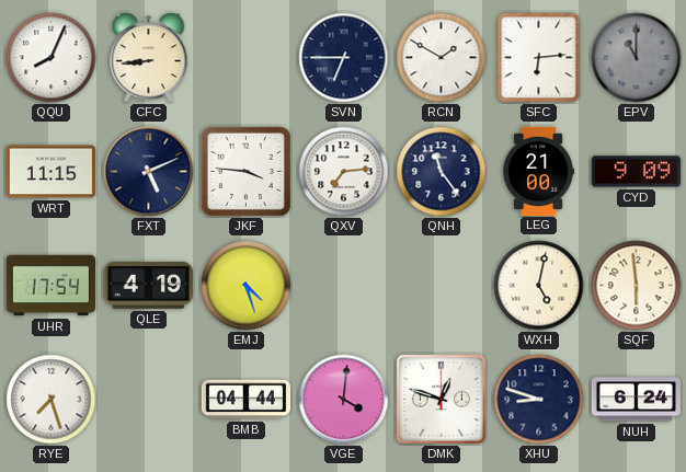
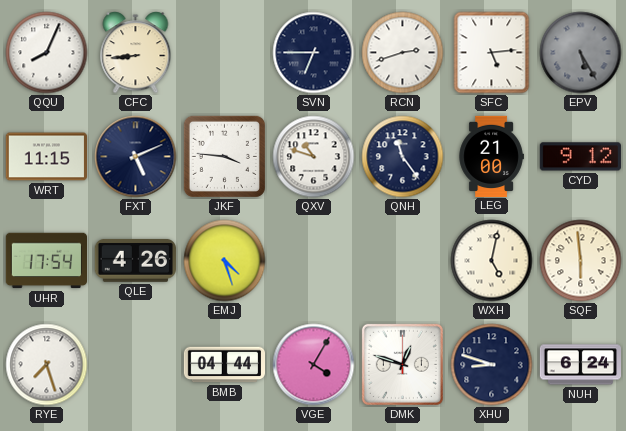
RCN: 1:50 -> 2:42 (403, 53)
SFC: 6:14 -> 5:14 (492, 53)
EPV: 11:00 -> 5:25 (581, 53)
QXV: 7:14 -> 10:48 (314, 157)
CYD: 9:09 -> 9:12 (580, 157)
QLE: 4:19 -> 4:26 (135, 261)
VGE: 4:01 -> 4:05 (314, 365)
